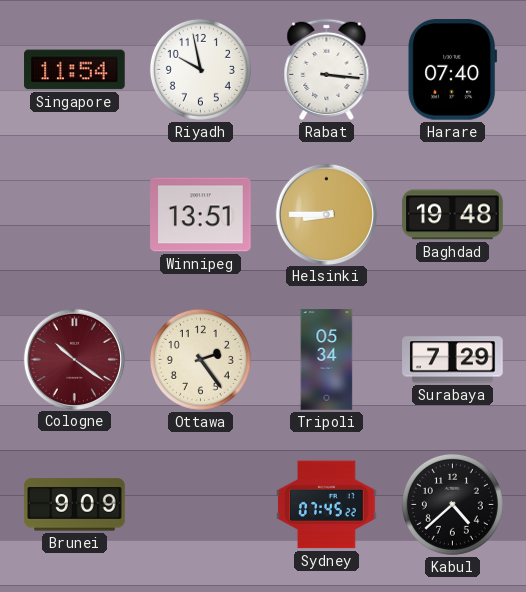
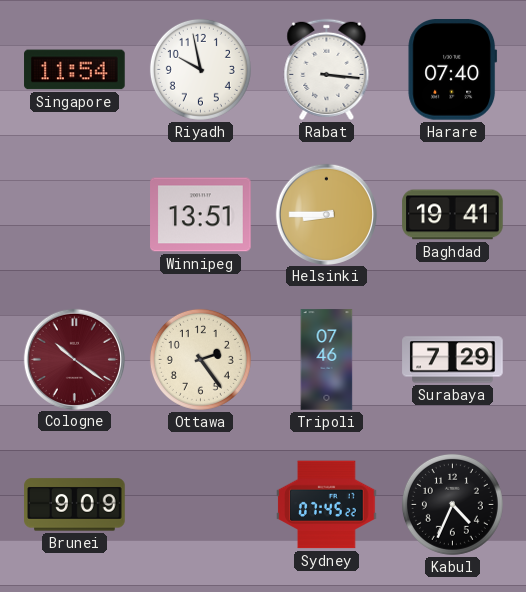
Baghdad: 19:48 -> 19:41 (453, 215)
Tripoli: 05:34 -> 07:46 (327, 360)
Kabul: 4:38 -> 4:34 (452, 504)
